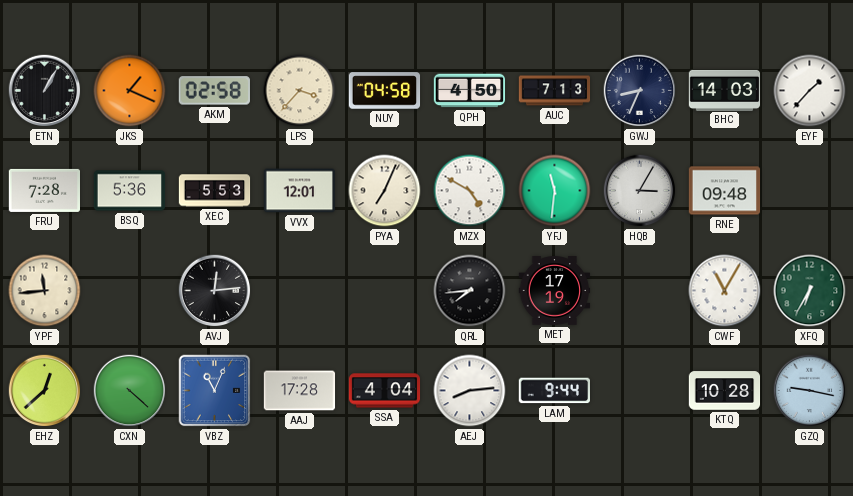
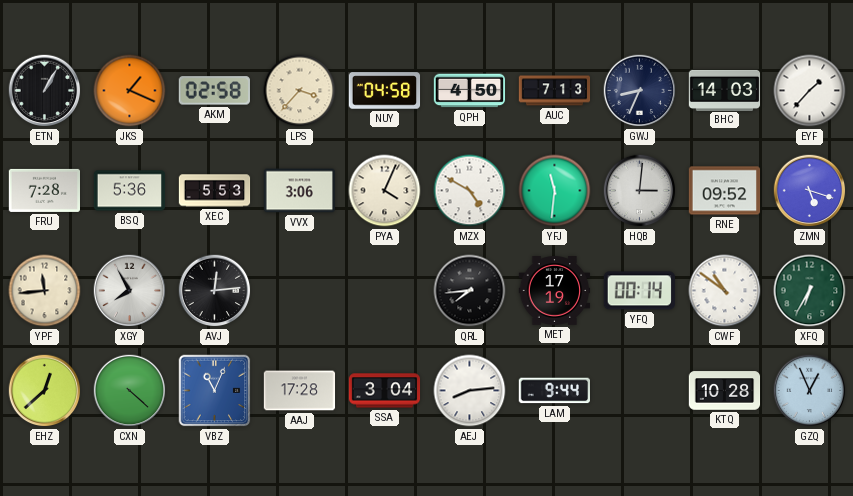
VVX: 12:01 -> 3:06 (300, 191)
PYA: 7:04 -> 4:04 (385, 191)
HQB: 3:05 -> 3:01 (640, 191)
RNE: 09:48 -> 09:52 (725, 191)
ZMN: none -> 5:18 (810, 191)
XGY: none -> 7:55 (130, 291)
YFQ: none -> 00:14 (639, 291)
CWF: 11:05 -> 10:51 (725, 291)
SSA: 4:04 -> 3:04 (385, 391)
GZQ: 9:17 -> 12:56 (810, 391)
